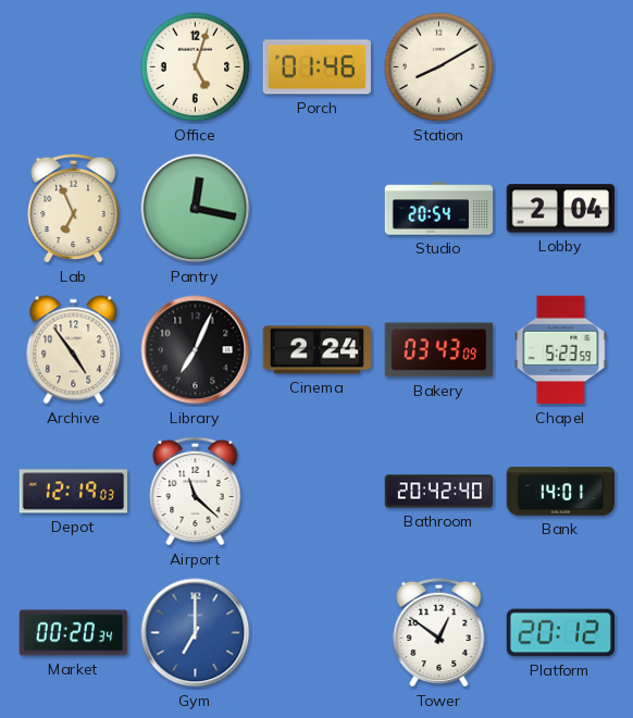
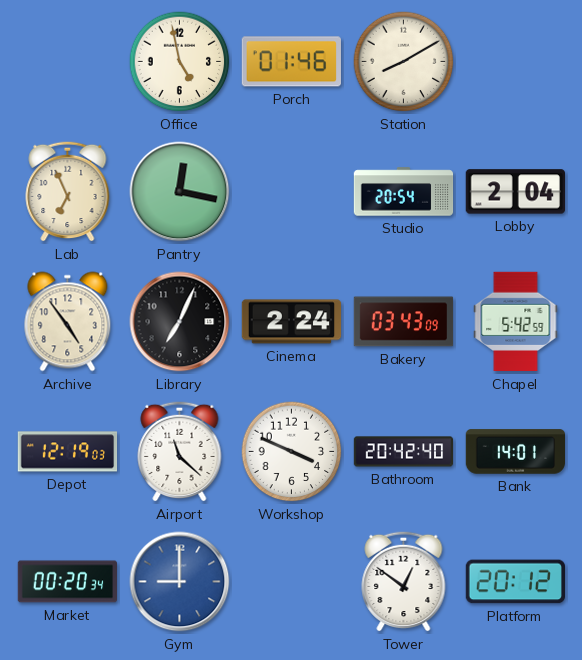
Office: 5:03 -> 4:58 (180, 62)
Chapel: 5:23 -> 5:42 (516, 322)
Workshop: none -> 3:49 (292, 452)
Gym: 7:00 -> 9:00 (180, 582)
